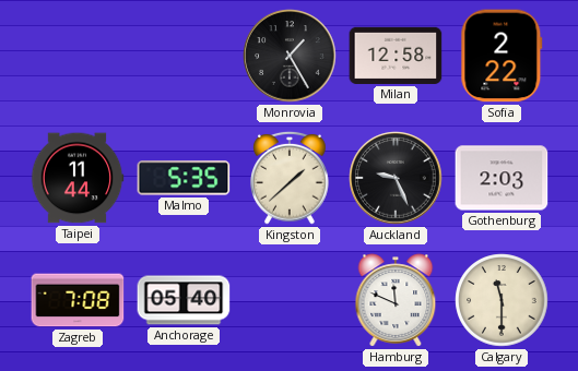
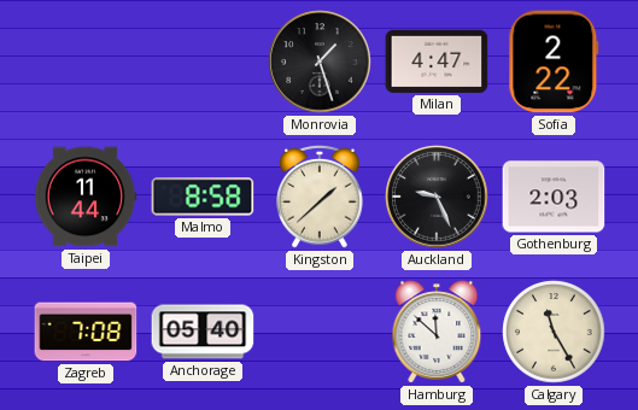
Monrovia: 1:25 -> 1:27 (320, 61)
Milan: 12:58 -> 4:47 (437, 61)
Malmo: 5:35 -> 8:58 (203, 197)
Hamburg: 11:49 -> 11:52 (437, 332)
Calgary: 11:30 -> 11:25 (554, 332)
